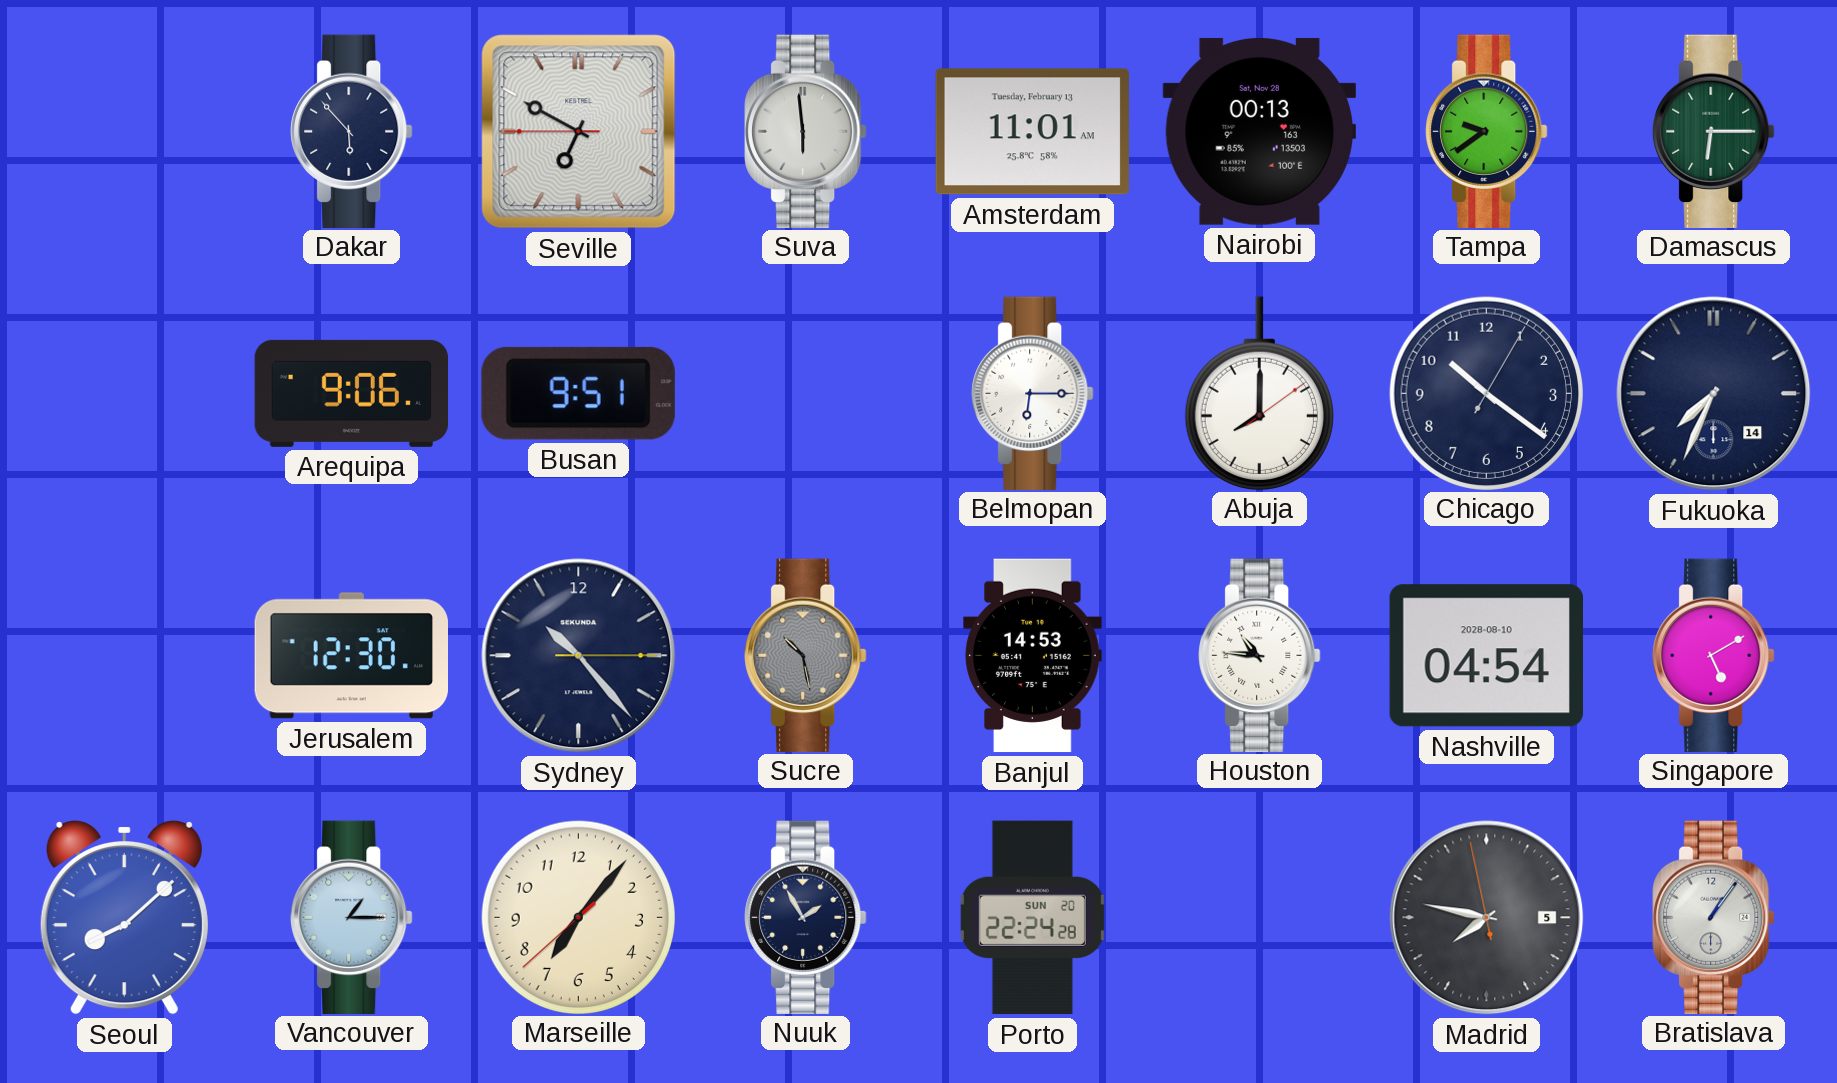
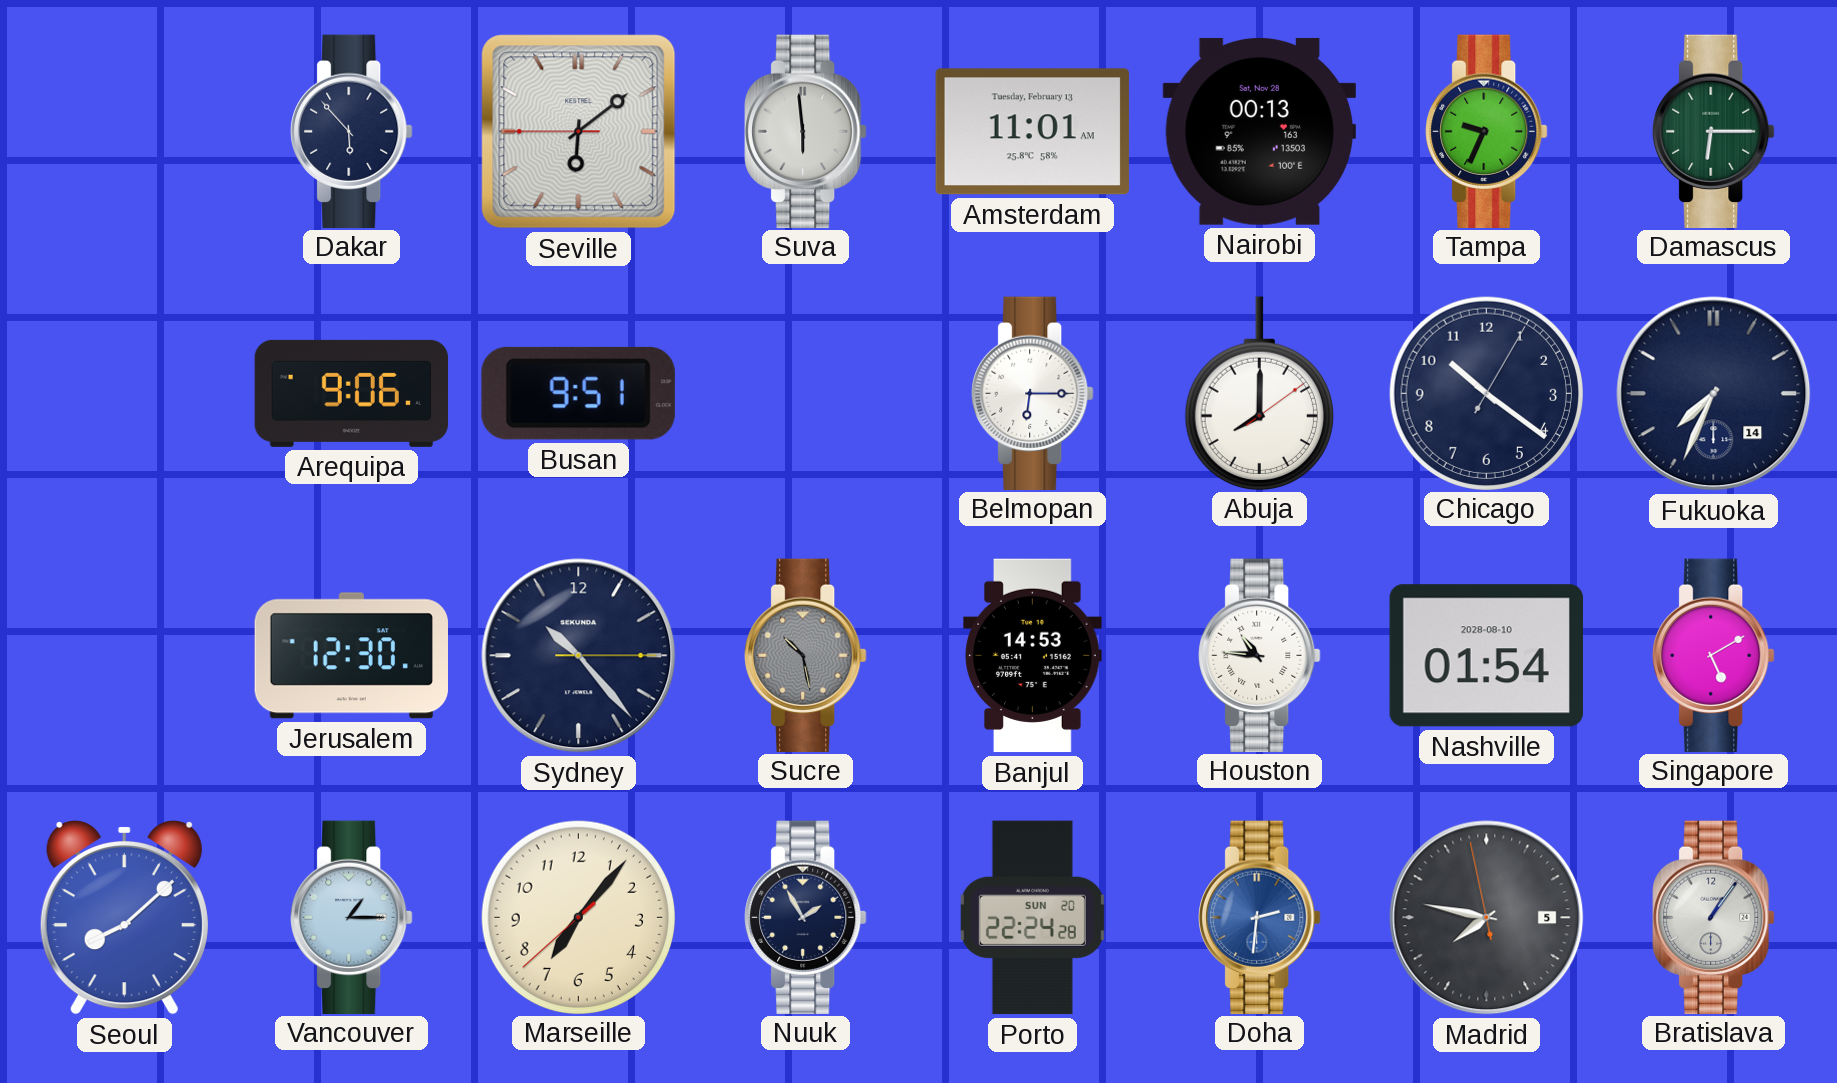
Seville: 6:49 -> 6:08 (579, 132)
Tampa: 9:39 -> 9:34 (1487, 131)
Nashville: 04:54 -> 01:54 (1486, 656)
Doha: none -> 2:31 (1260, 917)
